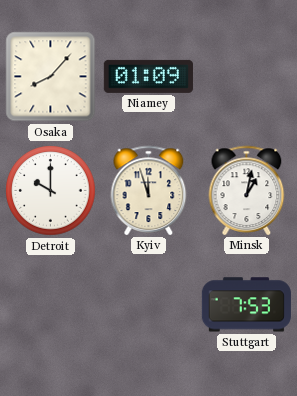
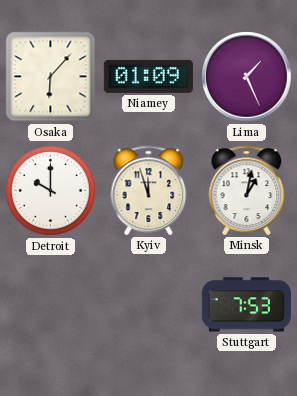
Osaka: 8:07 -> 6:07 (51, 77)
Lima: none -> 1:26 (247, 77)
